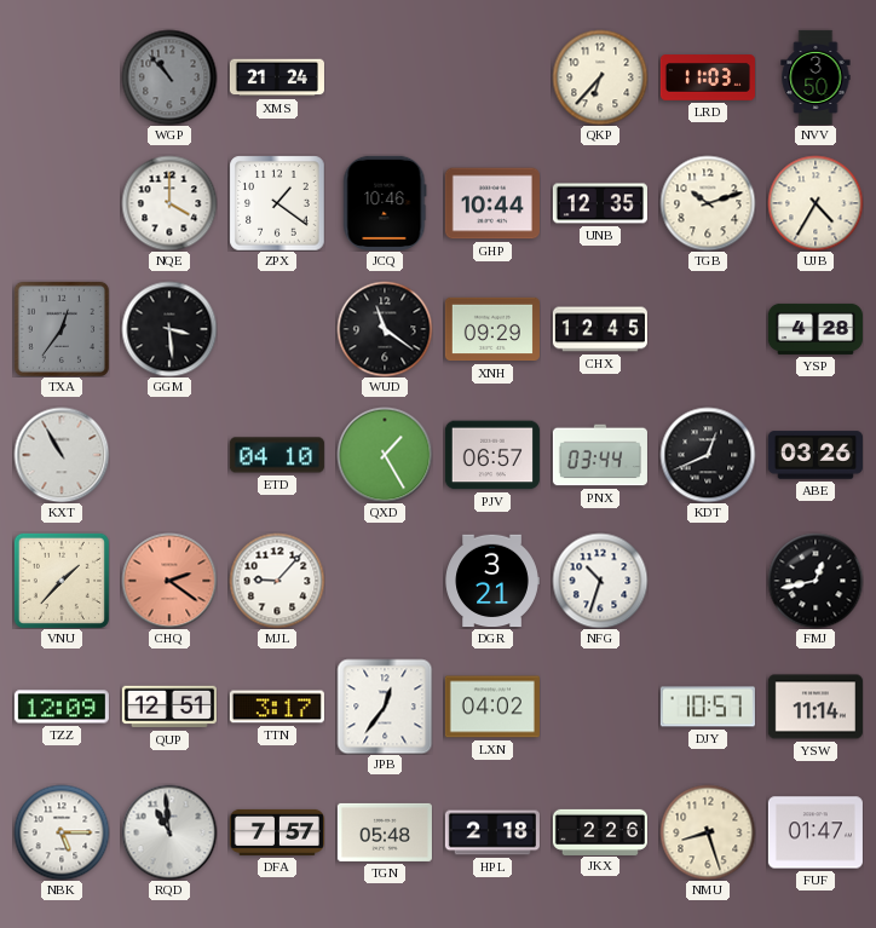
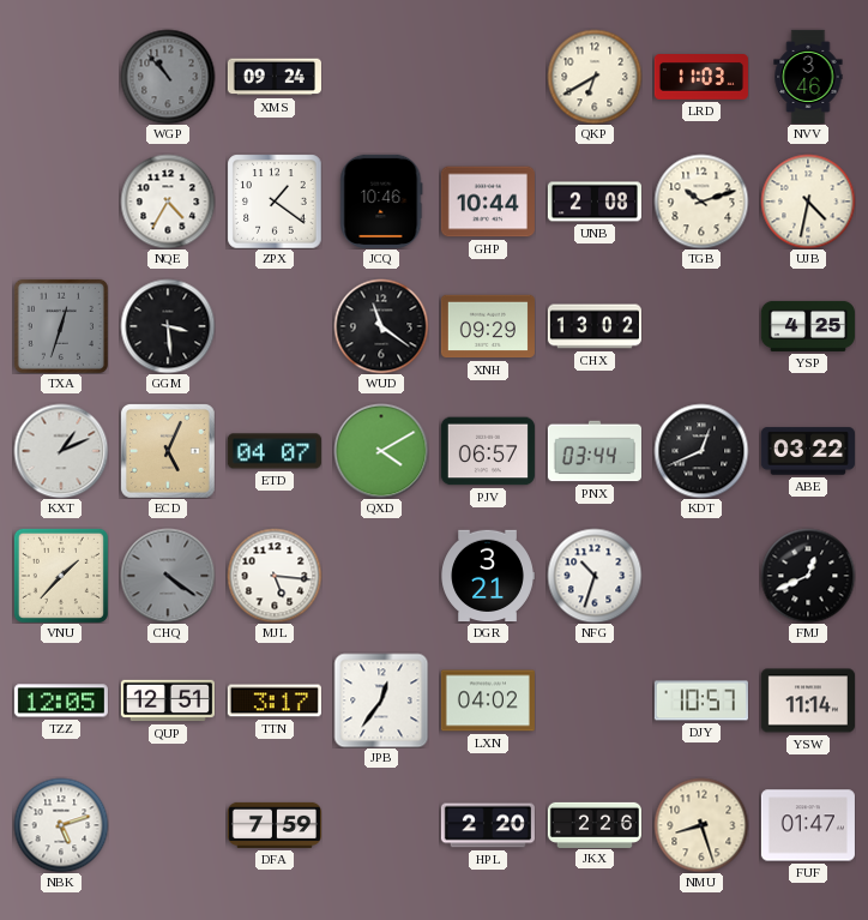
XMS: 21:24 -> 09:24 (275, 77)
QKP: 6:37 -> 6:40 (595, 77)
NVV: 3:50 -> 3:46 (808, 77)
NQE: 4:00 -> 4:35 (168, 202)
UNB: 12:35 -> 2:08 (595, 202)
UJB: 4:35 -> 4:32 (808, 202)
TXA: 12:36 -> 12:33 (61, 326)
CHX: 12:45 -> 13:02 (595, 326)
YSP: 4:28 -> 4:25 (808, 326)
KXT: 10:55 -> 1:11 (61, 451)
ECD: none -> 5:04 (168, 451)
ETD: 04:10 -> 04:07 (275, 451)
QXD: 1:25 -> 4:10 (381, 451)
ABE: 03:26 -> 03:22 (808, 451)
CHQ: 2:21 -> 4:21 (168, 576)
CHQ dial: salmon -> grey (168, 576)
MJL: 9:07 -> 5:16 (275, 576)
FMJ: 12:43 -> 12:41 (808, 576)
TZZ: 12:09 -> 12:05 (61, 700)
NBK: 5:15 -> 5:12 (61, 825)
RQD: 10:59 -> none (169, 832)
DFA: 7:57 -> 7:59 (275, 825)
TGN: 05:48 -> none (385, 832)
HPL: 2:18 -> 2:20 (488, 825)
